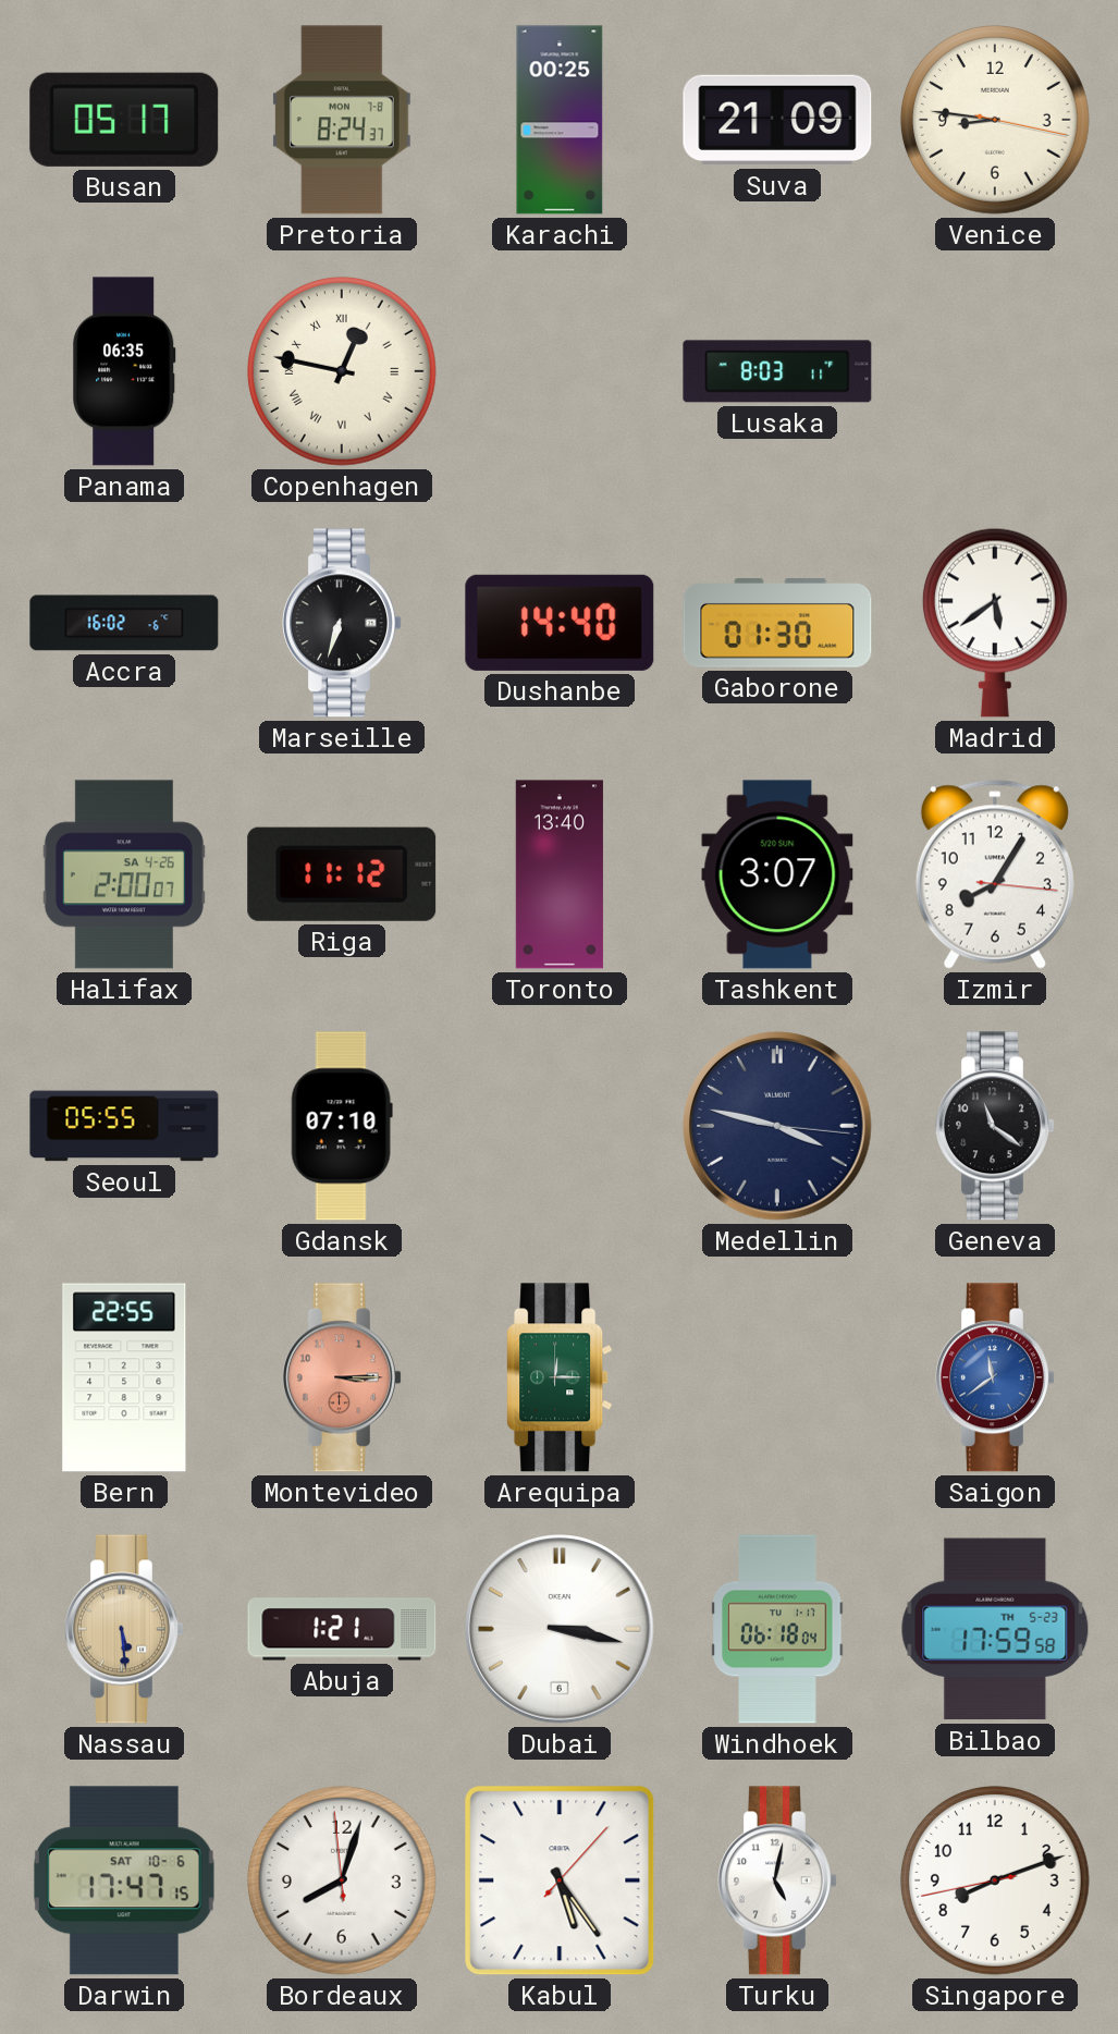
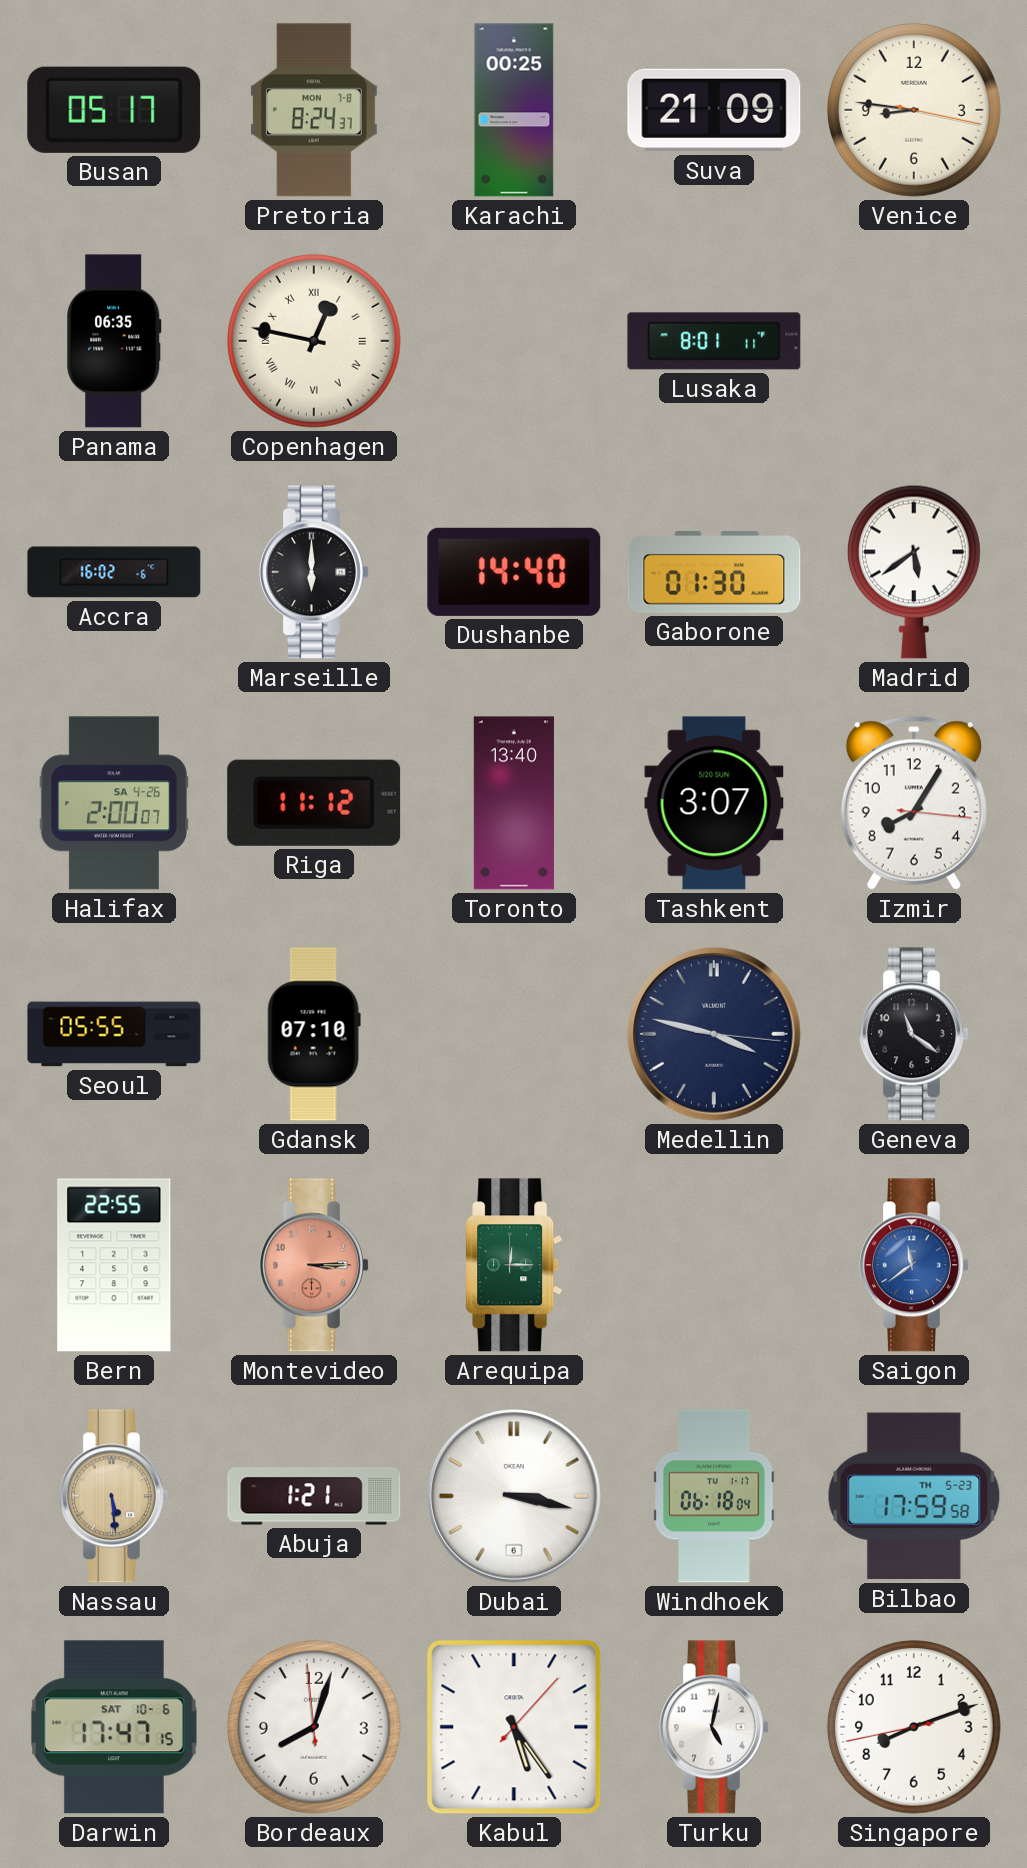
Lusaka: 8:03 -> 8:01 (714, 341)
Marseille: 6:33 -> 6:00 (315, 572)
